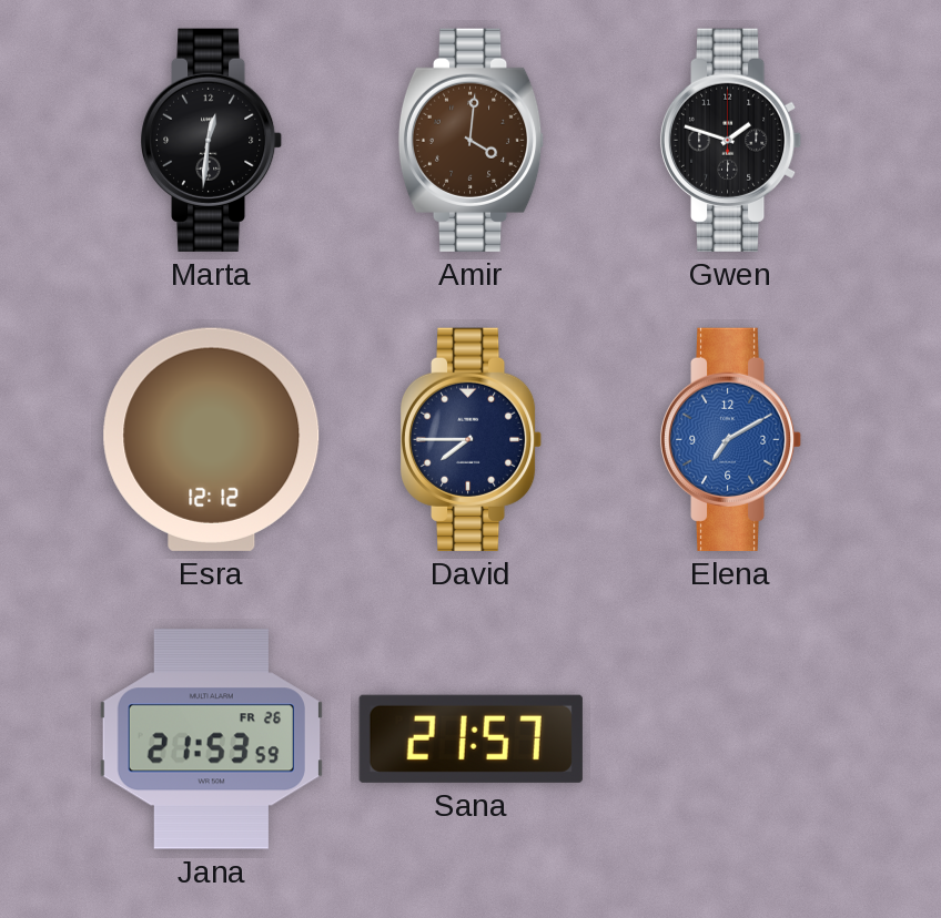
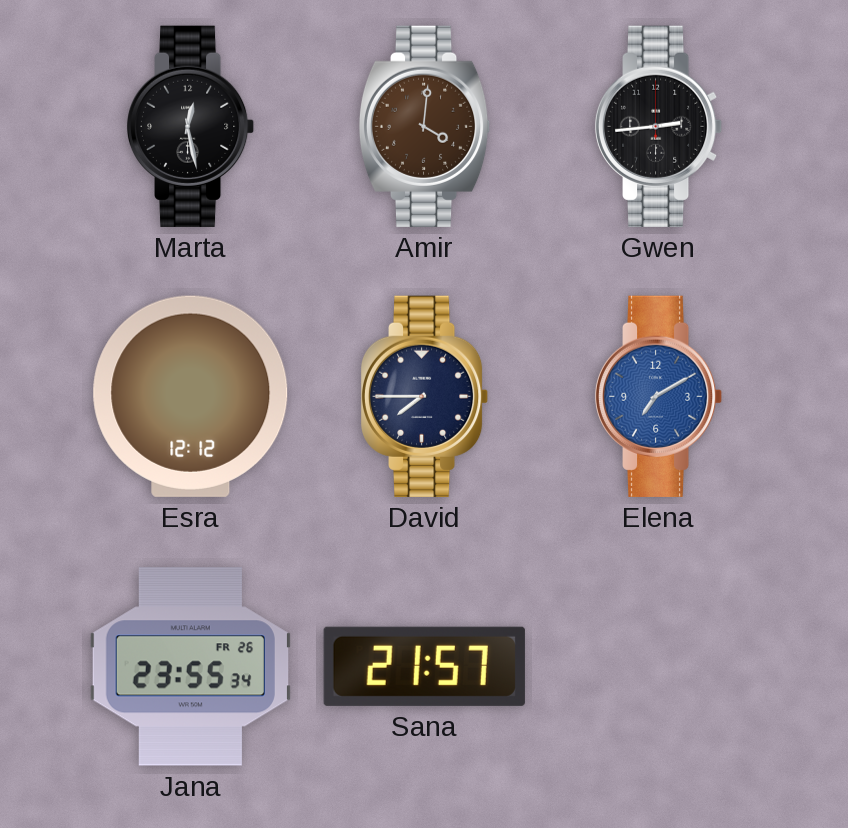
Marta: 12:31 -> 12:28 (191, 126)
Gwen: 1:48 -> 2:44 (659, 126)
Jana: 21:53 -> 23:55 (190, 667)
